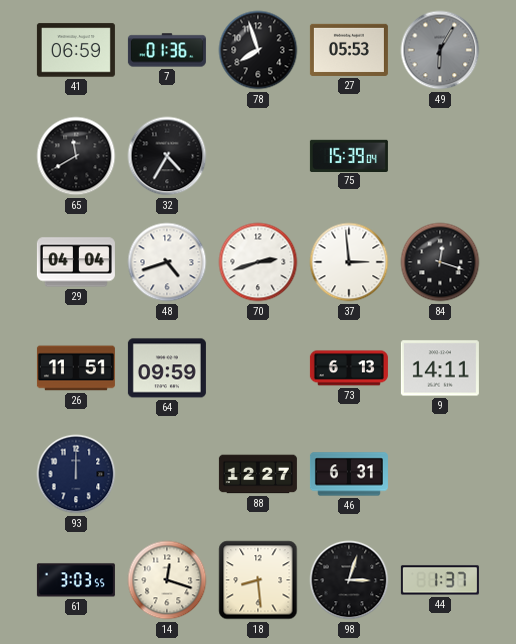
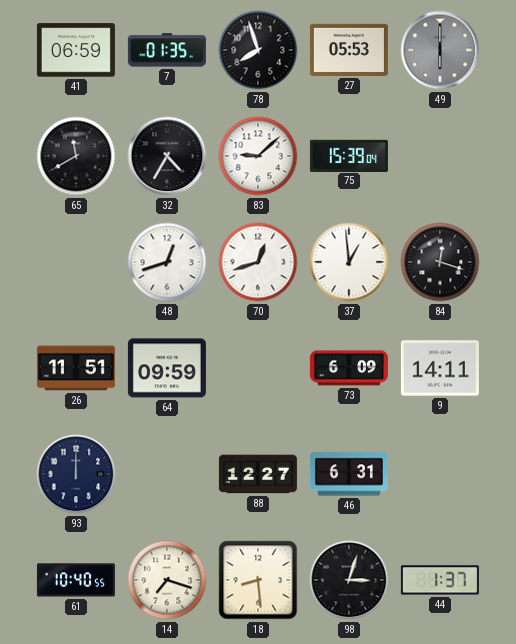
7: 01:36 -> 01:35 (167, 50)
49: 6:05 -> 6:00 (440, 50)
83: none -> 9:08 (258, 156)
29: 04:04 -> none (76, 262)
48: 4:42 -> 12:42 (167, 262)
70: 2:42 -> 12:42 (258, 262)
37: 2:59 -> 12:59 (349, 262)
73: 6:13 -> 6:09 (349, 368)
61: 3:03 -> 10:40 (76, 580)
14: 12:18 -> 7:18 (167, 580)
